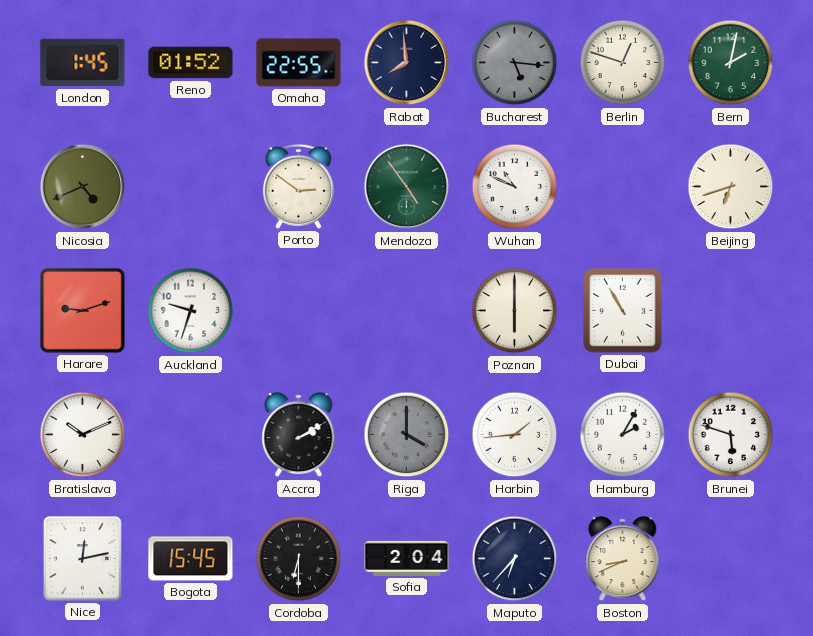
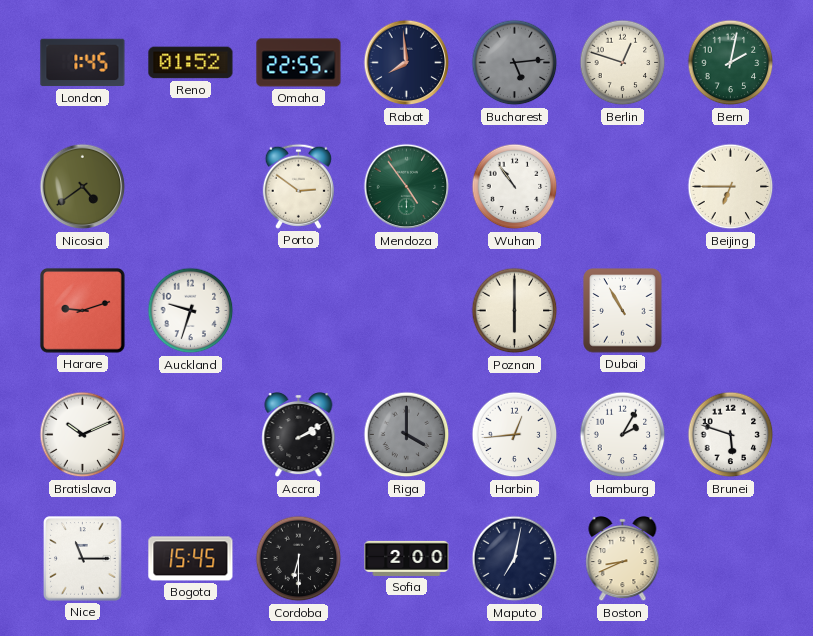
Bucharest: 5:16 -> 5:14 (515, 63)
Nicosia: 4:41 -> 4:39 (83, 187)
Wuhan: 10:49 -> 10:54 (515, 187)
Beijing: 6:42 -> 6:45 (731, 187)
Harbin: 1:44 -> 12:44 (515, 435)
Nice: 12:13 -> 11:15 (83, 559)
Sofia: 2:04 -> 2:00 (407, 558)
Maputo: 6:37 -> 7:02 (515, 559)
